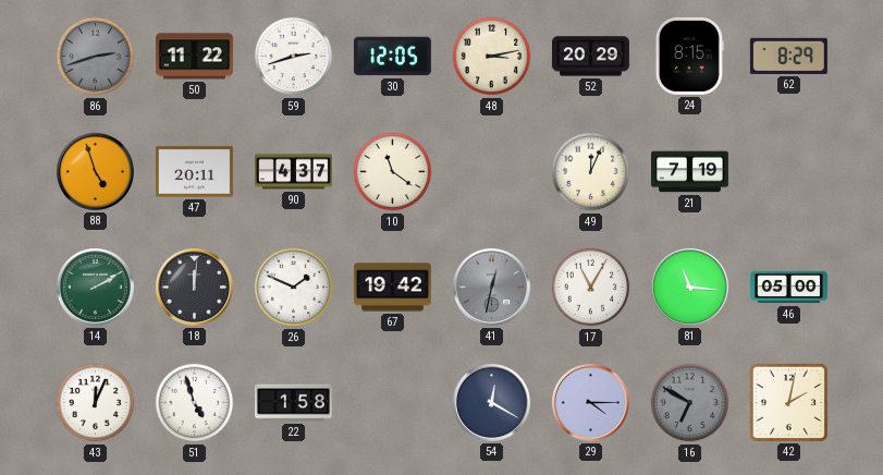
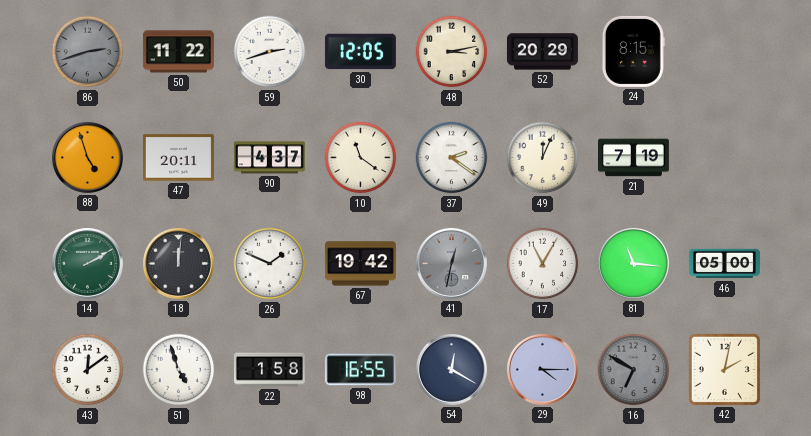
62: 8:29 -> none (788, 56)
37: none -> 2:21 (452, 158)
43: 12:04 -> 12:09 (88, 370)
98: none -> 16:55 (360, 370)
